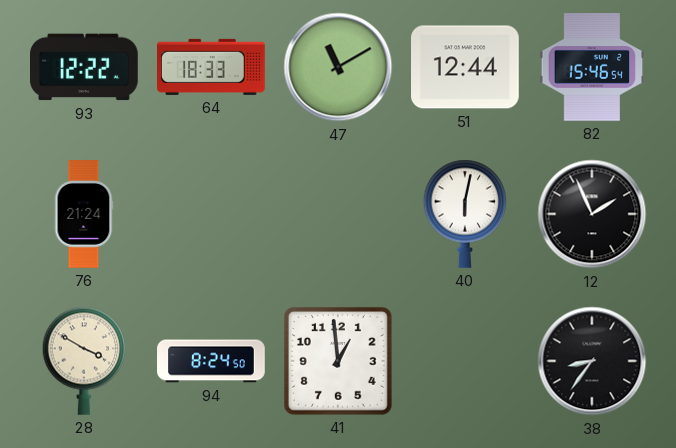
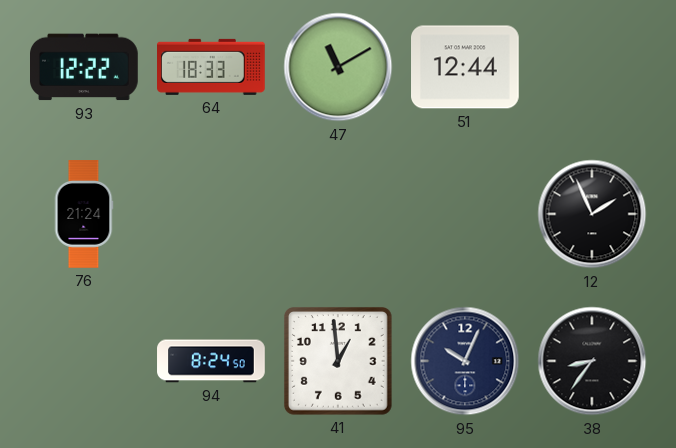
82: 15:46 -> none (592, 68)
40: 6:02 -> none (465, 214)
28: 3:50 -> none (84, 361)
95: none -> 10:04 (465, 361)
